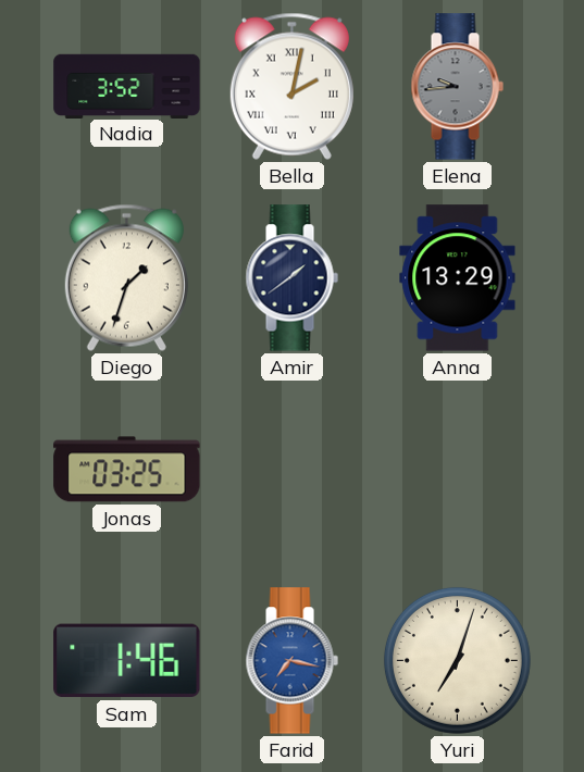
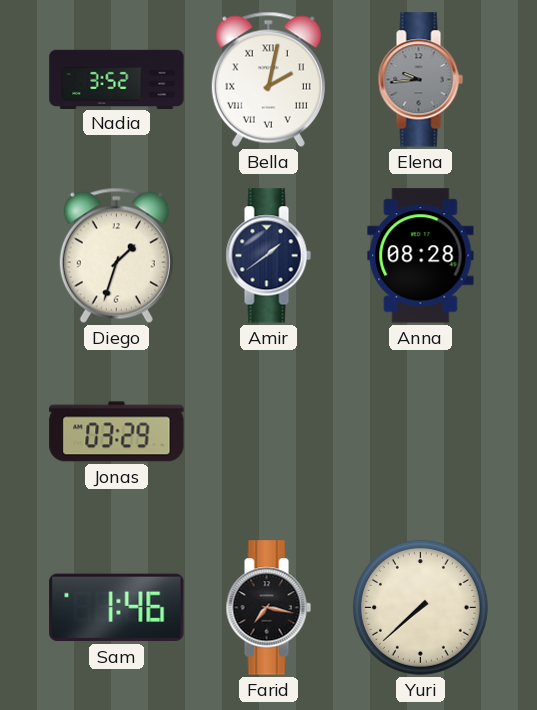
Anna: 13:29 -> 08:28 (421, 256)
Jonas: 03:25 -> 03:29 (117, 432)
Farid dial: blue -> black (268, 608)
Yuri: 7:03 -> 7:38 (420, 607)
